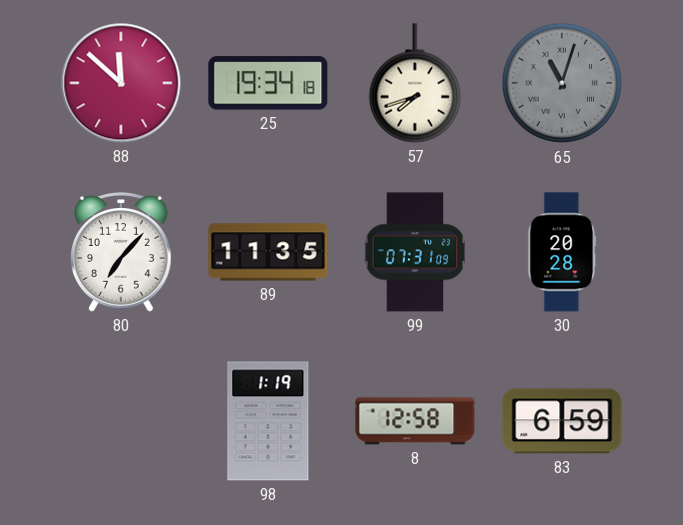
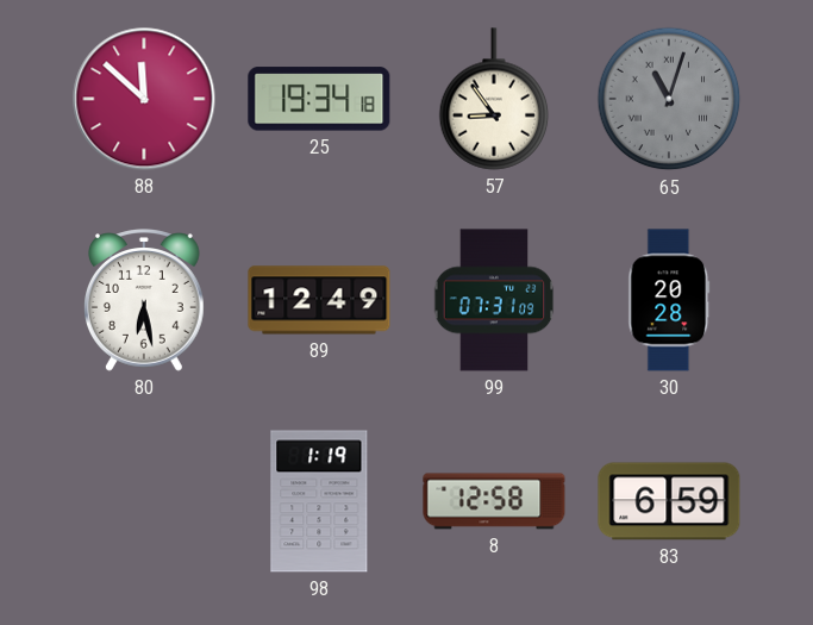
57: 7:42 -> 8:54 (494, 99)
80: 7:07 -> 6:28 (145, 300)
89: 11:35 -> 12:49 (319, 300)
